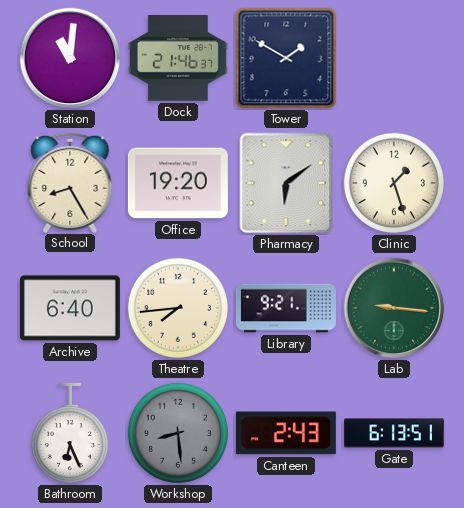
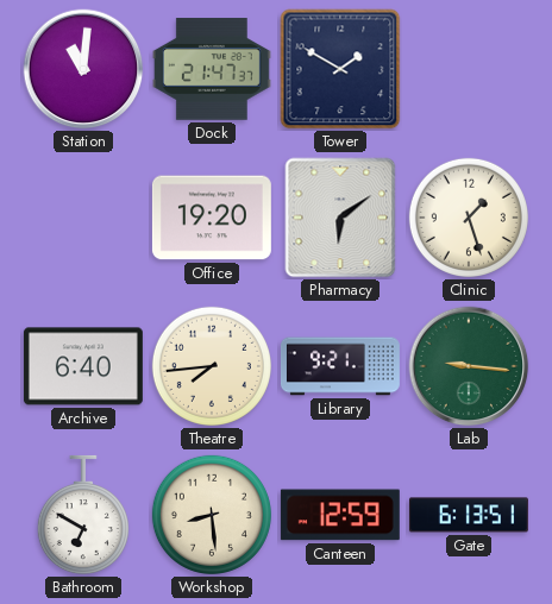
Dock: 21:46 -> 21:47 (212, 69)
School: 8:25 -> none (70, 182)
Bathroom: 6:26 -> 6:50 (83, 515)
Workshop dial: grey -> cream (212, 515)
Canteen: 2:43 -> 12:59 (340, 515)
